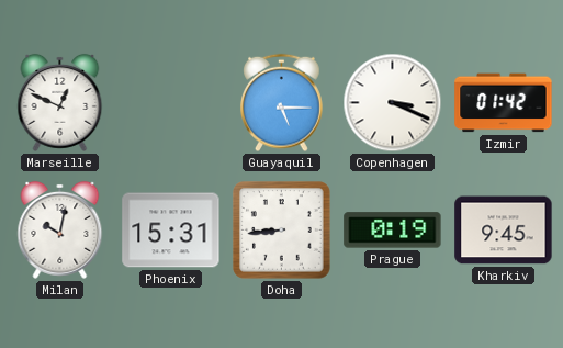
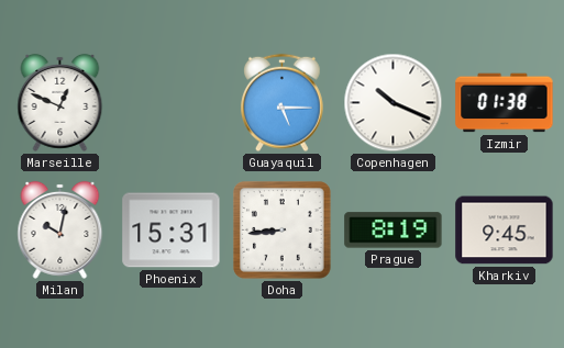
Copenhagen: 3:19 -> 10:19 (394, 103)
Izmir: 01:42 -> 01:38 (505, 103)
Prague: 0:19 -> 8:19 (394, 231)
